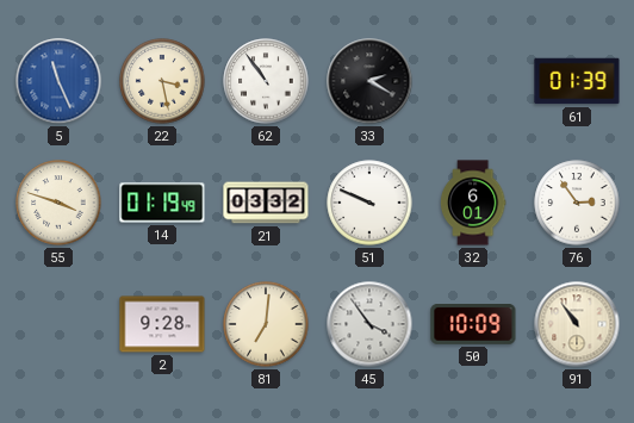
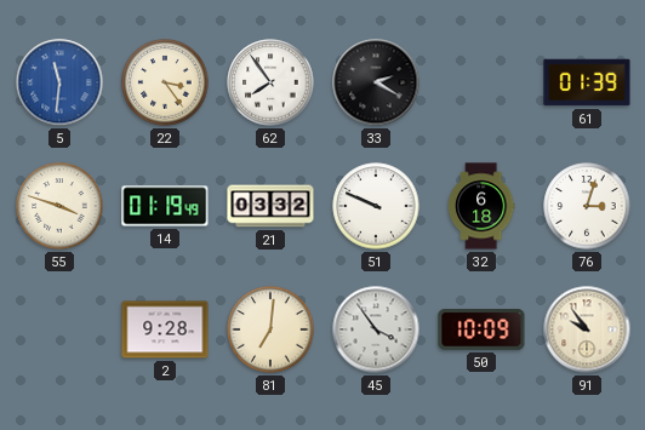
5: 11:26 -> 11:31 (59, 82)
22: 3:28 -> 3:24 (165, 82)
62: 10:54 -> 7:54 (270, 82)
32: 6:01 -> 6:18 (481, 206)
76: 2:54 -> 3:03 (587, 206)
91: 10:54 -> 9:54 (587, 329)
